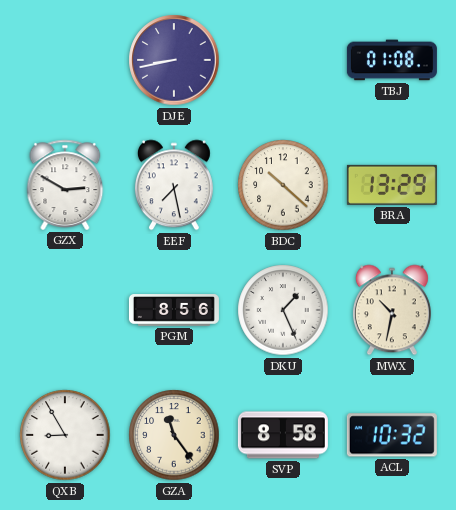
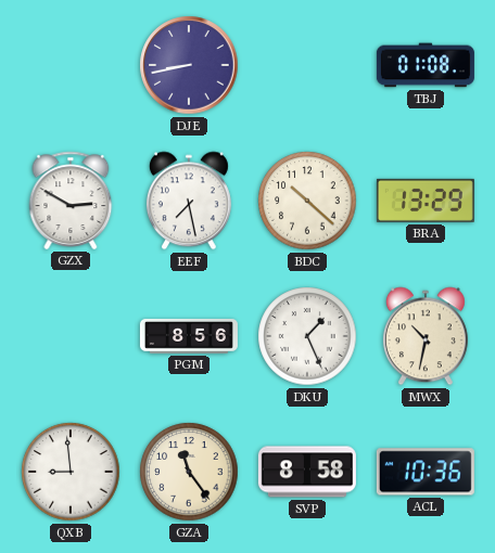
QXB: 8:55 -> 8:59 (71, 472)
ACL: 10:32 -> 10:36 (426, 472)
